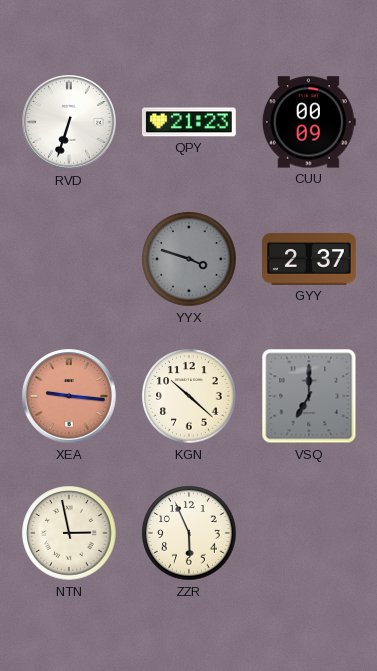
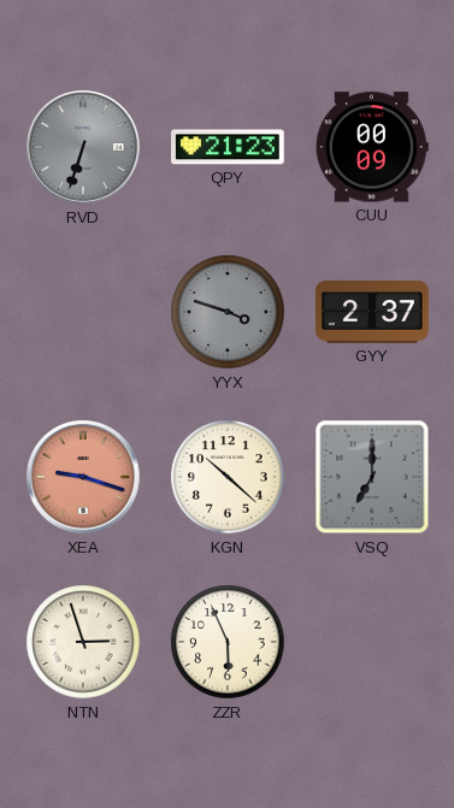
RVD dial: white -> grey (83, 147)
XEA: 9:16 -> 9:18 (83, 477)
NTN: 2:58 -> 2:57 (83, 642)
